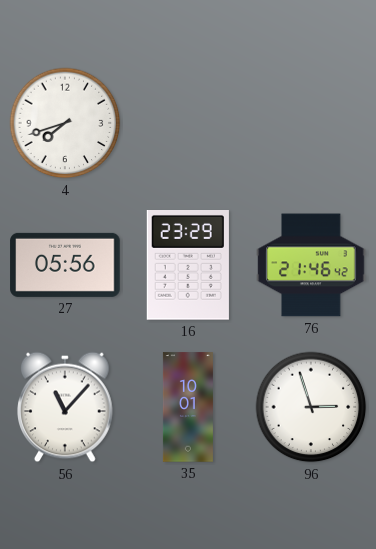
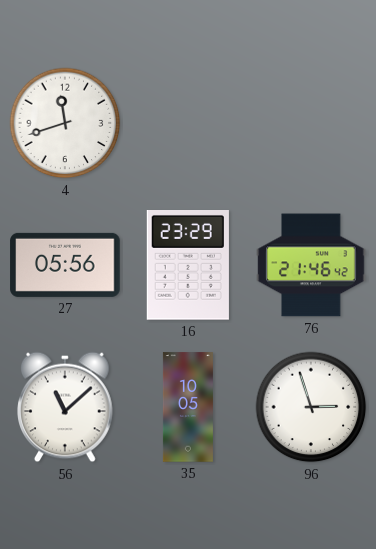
4: 7:42 -> 11:42 (65, 123)
56: 11:07 -> 11:08 (66, 407)
35: 10:01 -> 10:05 (188, 407)
